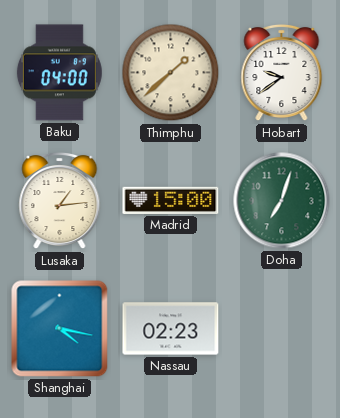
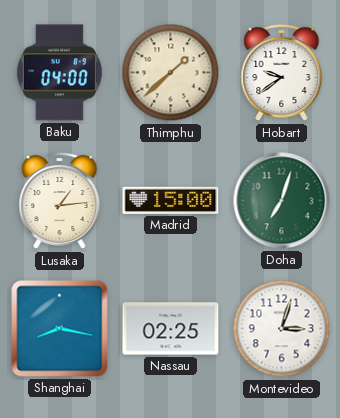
Shanghai: 4:17 -> 8:17 (60, 329)
Nassau: 02:23 -> 02:25 (171, 329)
Montevideo: none -> 3:03 (282, 329)
